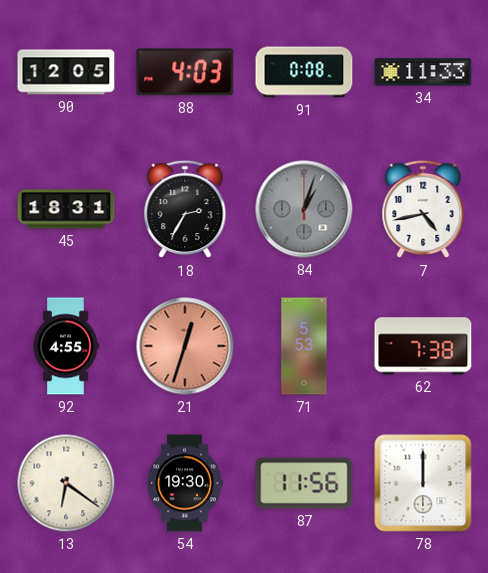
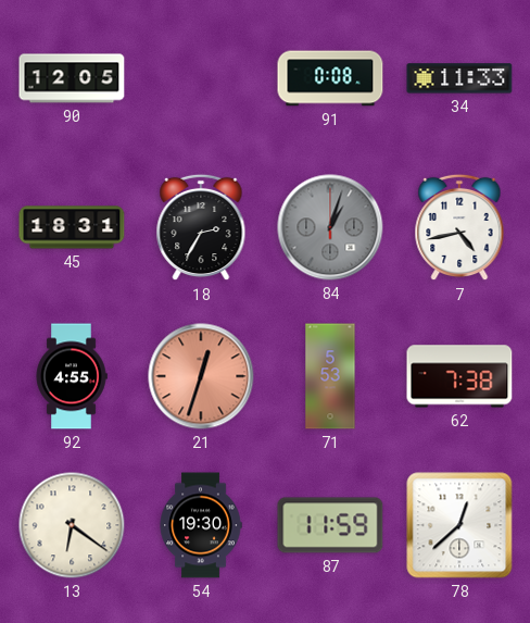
88: 4:03 -> none (185, 72)
87: 11:56 -> 11:59 (330, 525)
78: 12:00 -> 12:38 (459, 525)
